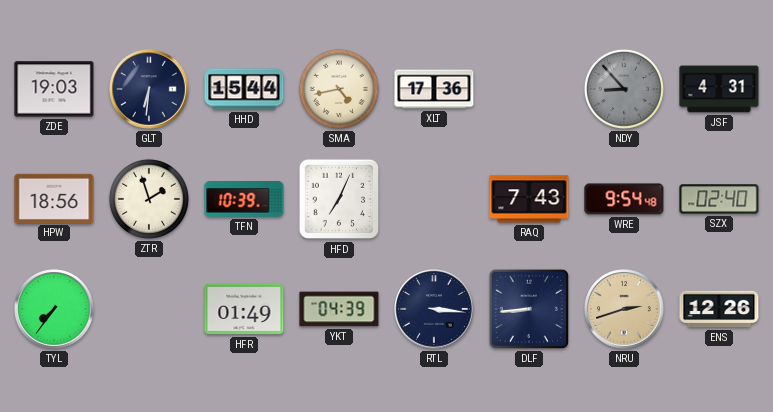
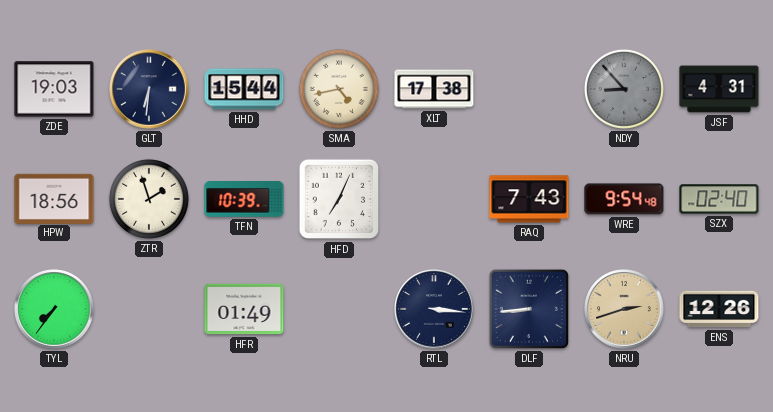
XLT: 17:36 -> 17:38 (434, 89)
YKT: 04:39 -> none (339, 309)
